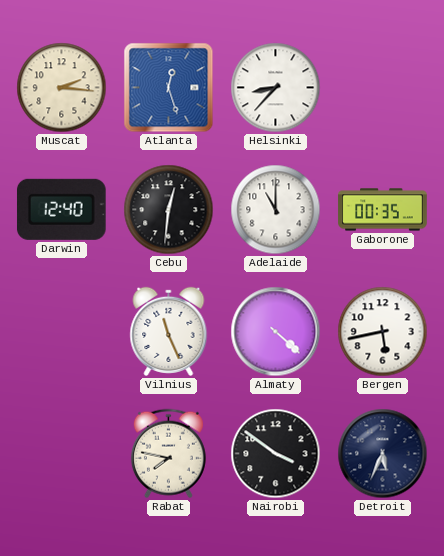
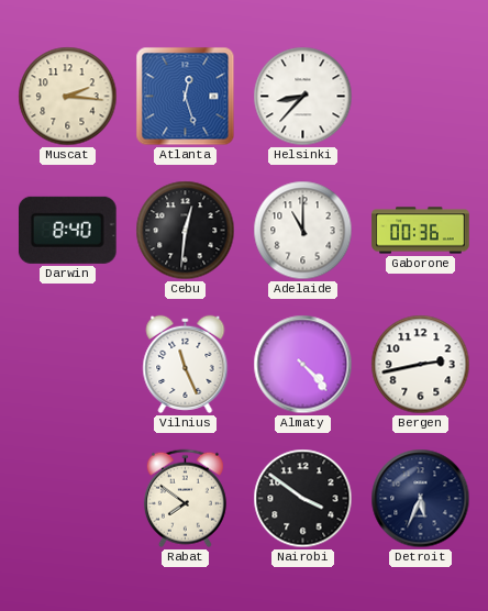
Darwin: 12:40 -> 8:40 (67, 230)
Gaborone: 00:35 -> 00:36 (421, 231)
Almaty: 4:22 -> 4:23 (303, 365)
Bergen: 5:43 -> 2:43 (421, 365)
Rabat: 7:47 -> 7:51 (185, 499)
